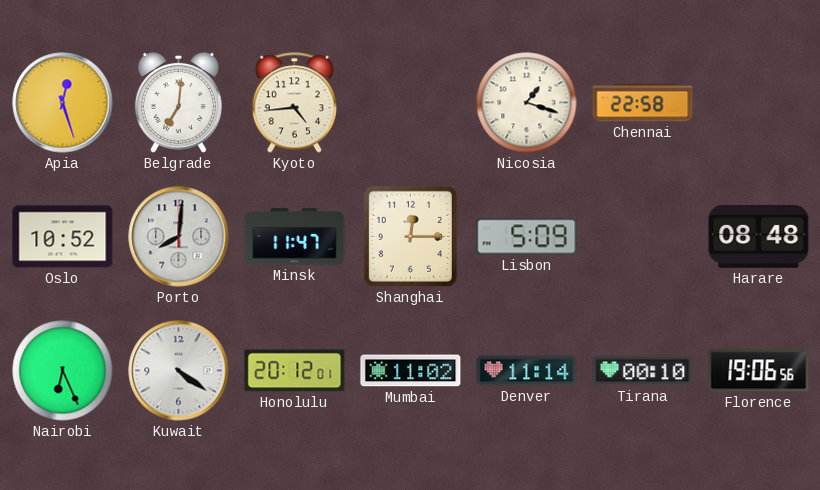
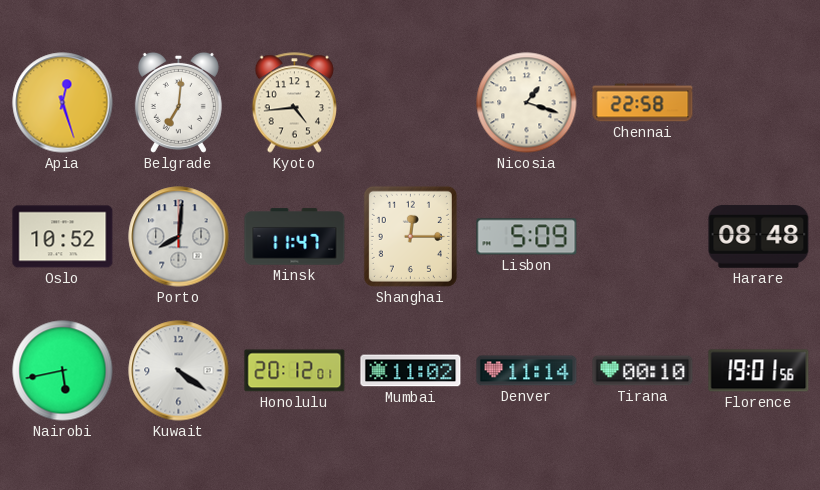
Nairobi: 6:26 -> 5:43 (63, 371)
Florence: 19:06 -> 19:01 (759, 371)
